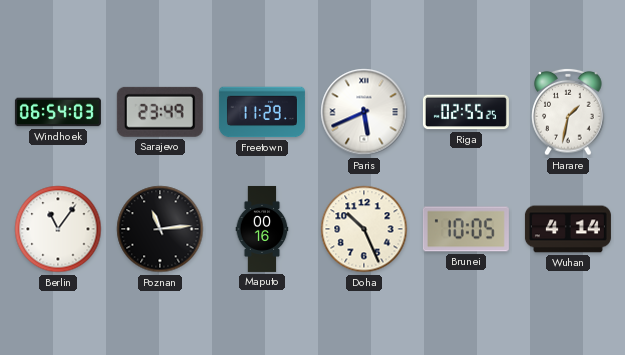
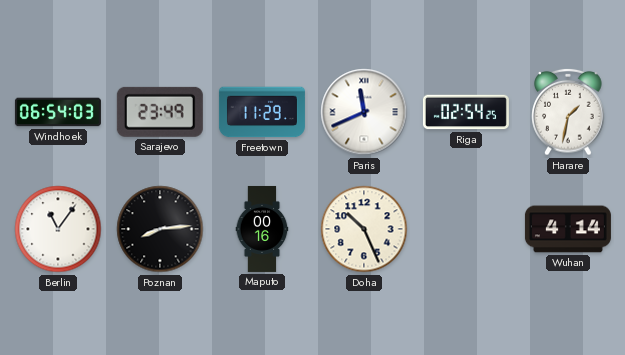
Paris: 5:41 -> 11:41 (364, 112)
Riga: 02:55 -> 02:54 (466, 112)
Poznan: 11:14 -> 8:14 (160, 229)
Brunei: 10:05 -> none (466, 229)
